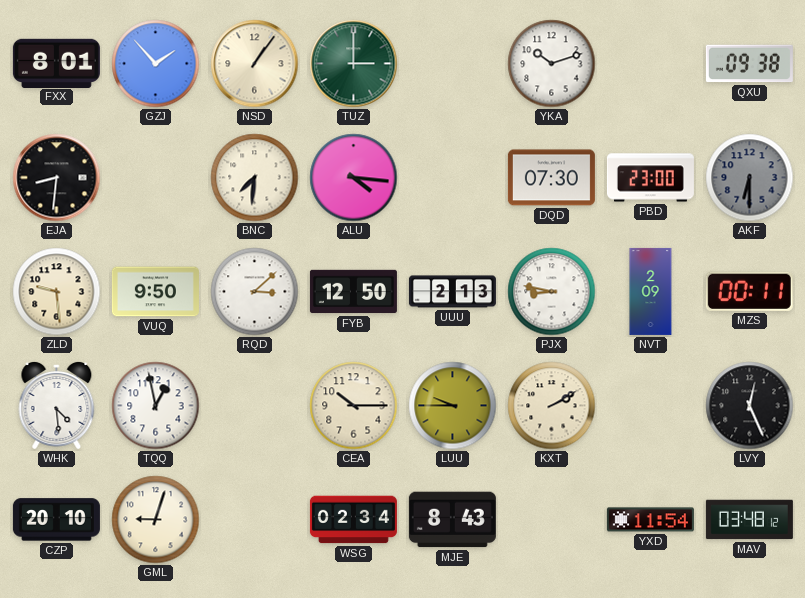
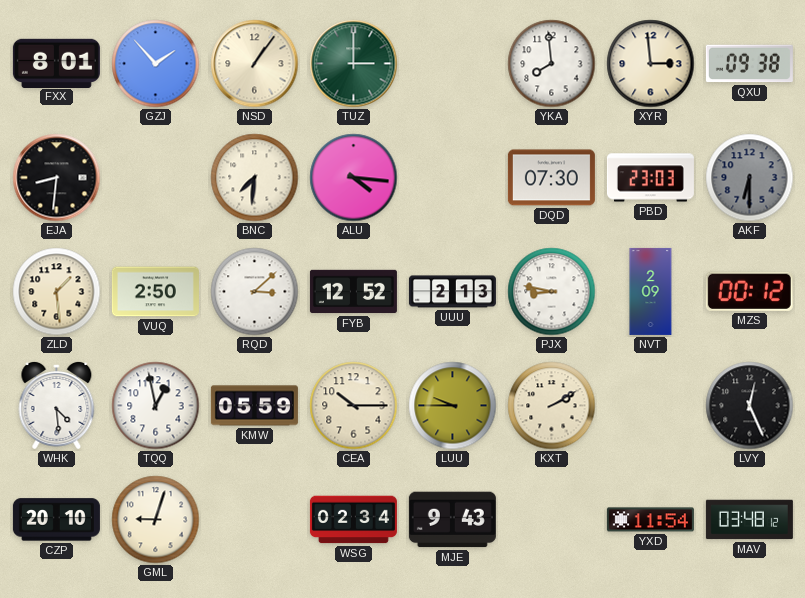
YKA: 10:12 -> 7:59 (552, 64)
XYR: none -> 2:59 (651, 64)
PBD: 23:00 -> 23:03 (650, 178)
ZLD: 9:29 -> 1:29 (57, 292)
VUQ: 9:50 -> 2:50 (155, 292)
FYB: 12:50 -> 12:52 (353, 292)
MZS: 00:11 -> 00:12 (749, 291)
KMW: none -> 05:59 (254, 406)
MJE: 8:43 -> 9:43 (452, 520)
